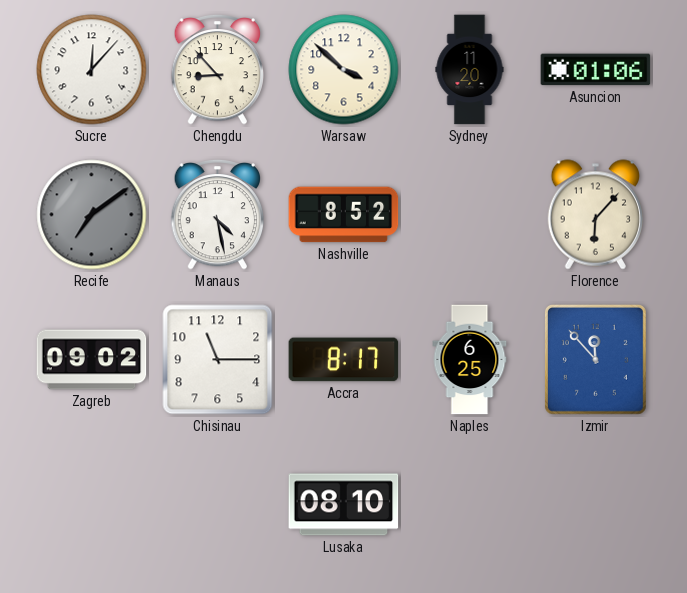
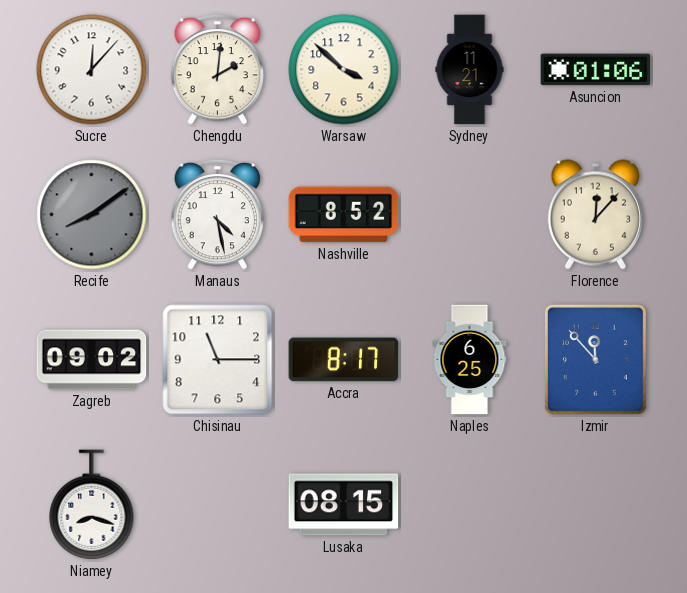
Chengdu: 8:53 -> 2:01 (217, 69)
Sydney: 11:20 -> 11:21 (470, 70)
Recife: 7:09 -> 8:09 (92, 215)
Florence: 6:07 -> 12:07 (595, 215)
Niamey: none -> 8:18 (92, 505)
Lusaka: 08:10 -> 08:15 (344, 505)
